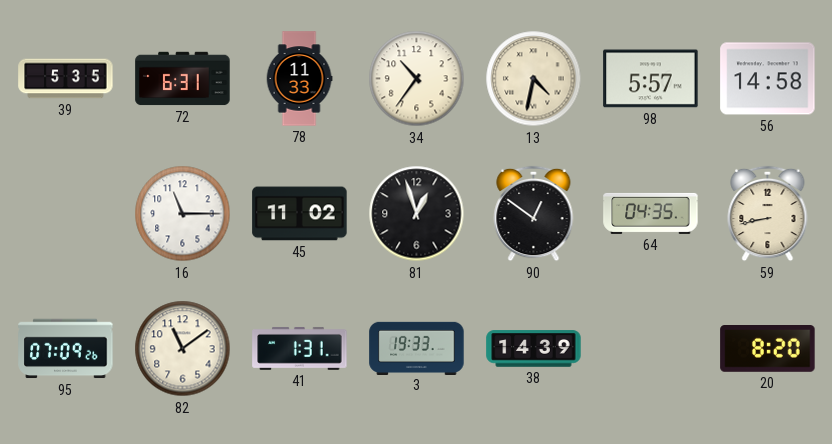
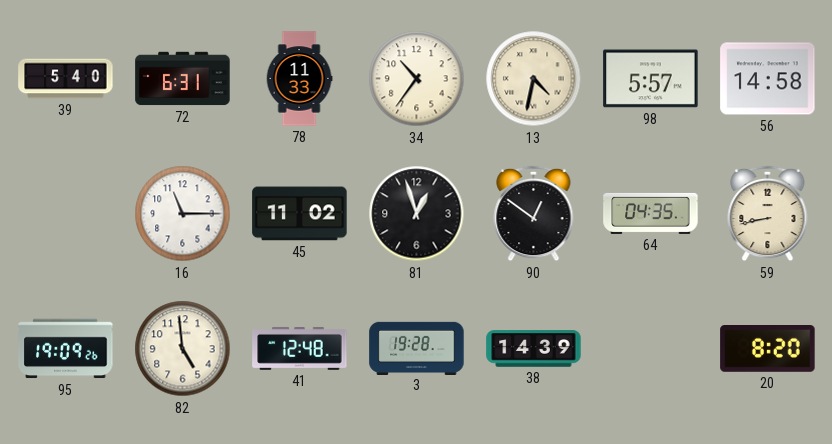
39: 5:35 -> 5:40 (66, 79)
95: 07:09 -> 19:09 (66, 349)
82: 11:09 -> 4:59 (183, 349)
41: 1:31 -> 12:48 (300, 348)
3: 19:33 -> 19:28 (417, 348)
